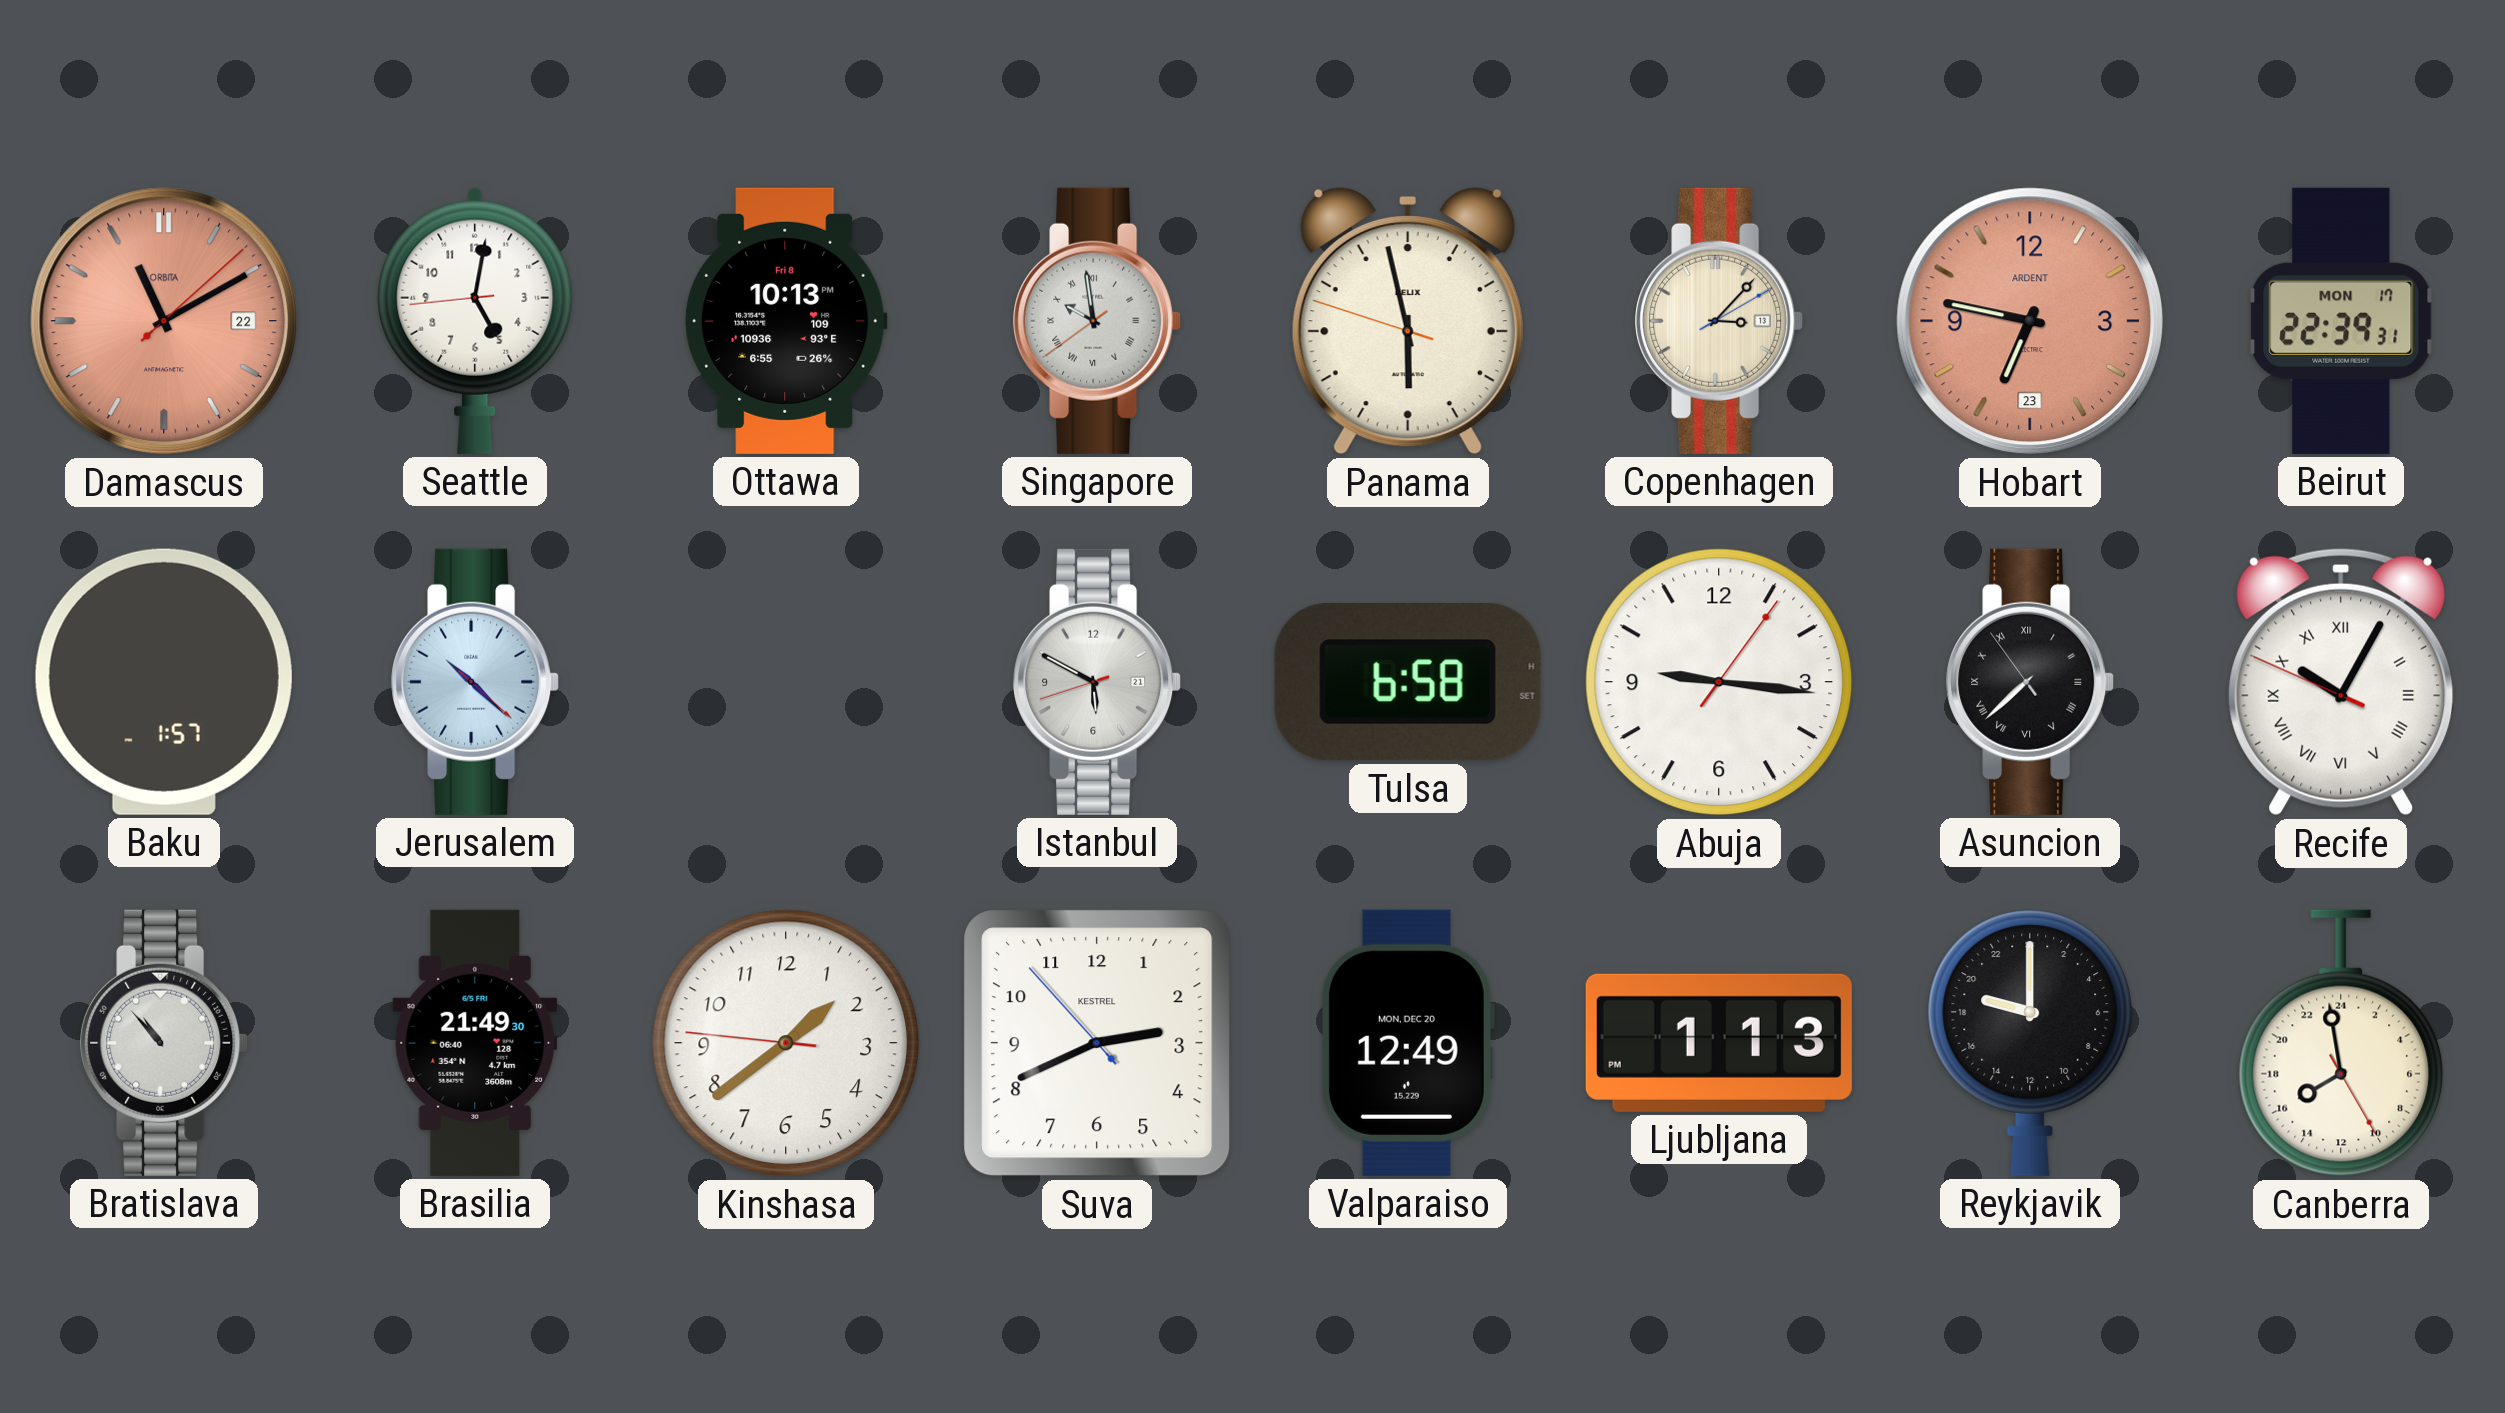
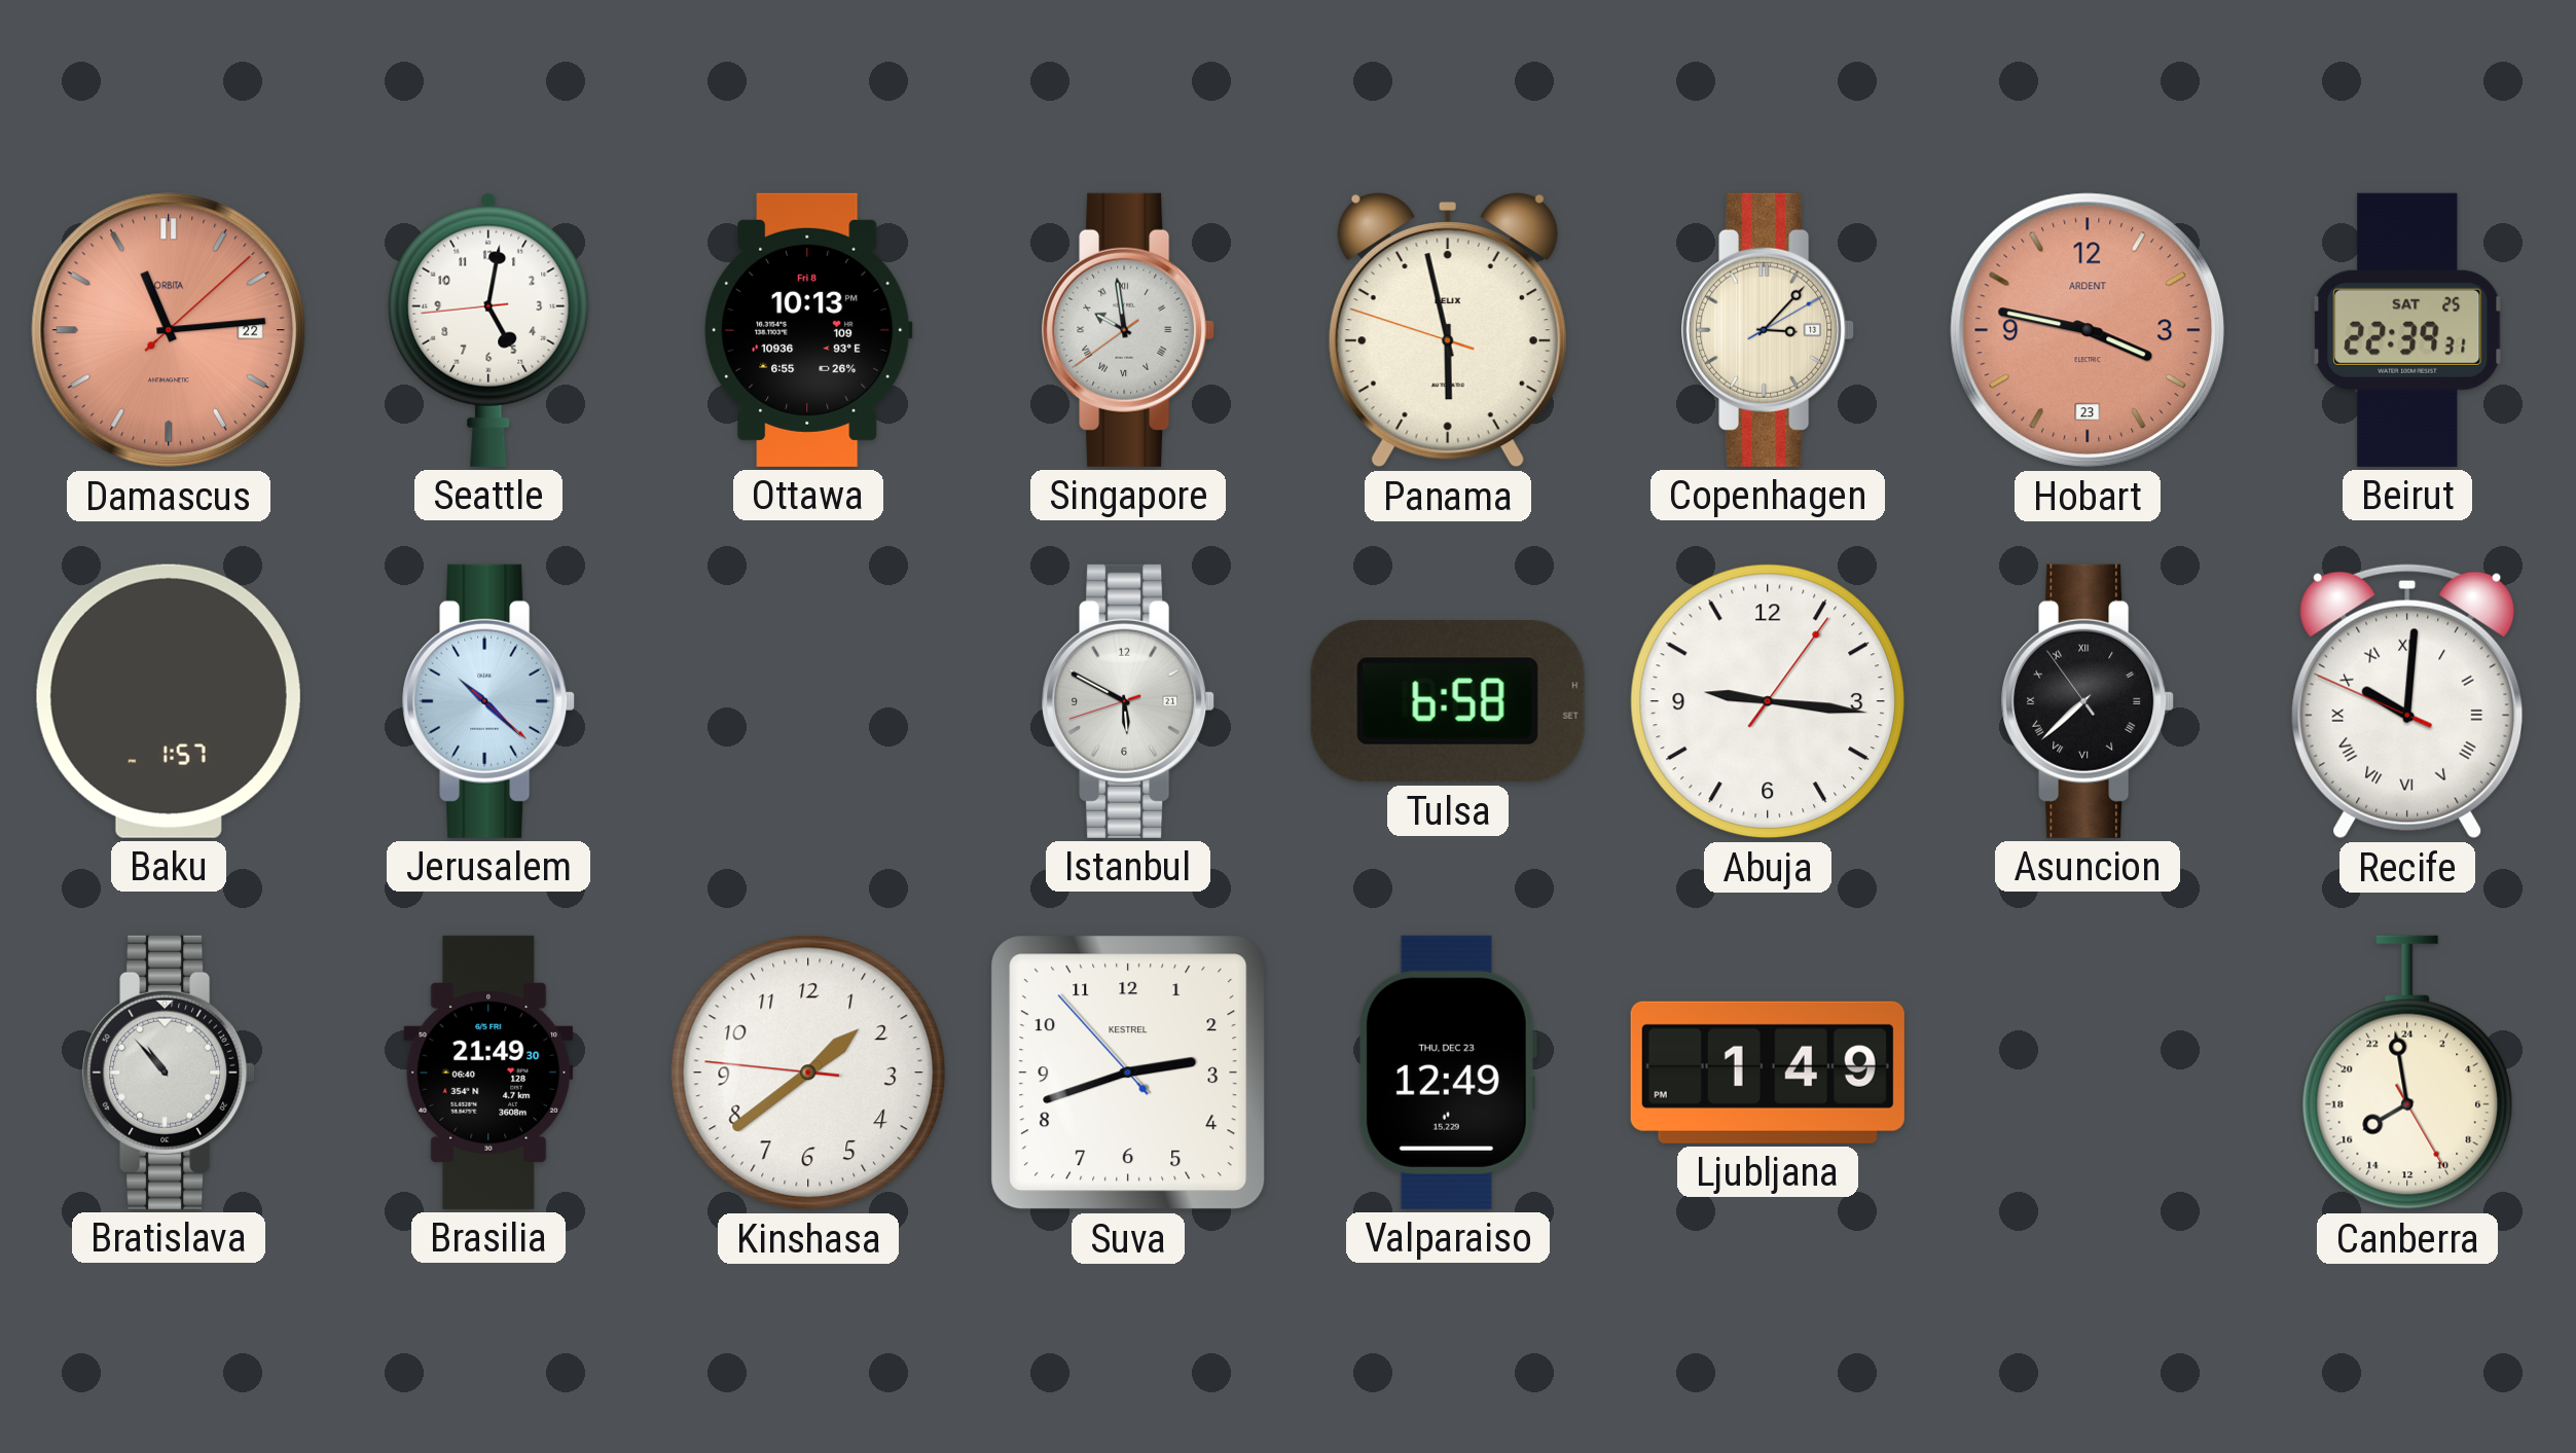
Damascus: 11:10 -> 11:14 (169, 330)
Hobart: 6:47 -> 3:47 (2088, 330)
Beirut date: MON 17 -> SAT 25 (2407, 330)
Recife: 10:04 -> 10:00 (2407, 701)
Suva: 2:40 -> 2:41 (1128, 1073)
Valparaiso date: MON, DEC 20 -> THU, DEC 23 (1447, 1073)
Ljubljana: 1:13 -> 1:49 (1768, 1073)
Reykjavik: 19:00 -> none (2030, 1043)
